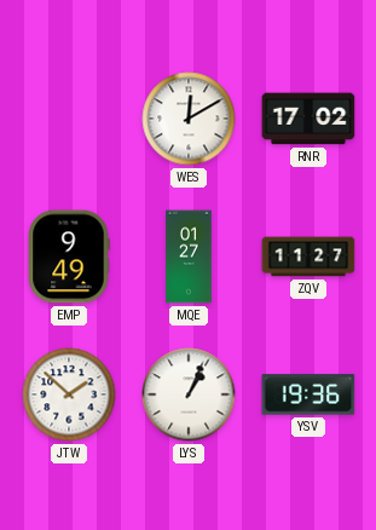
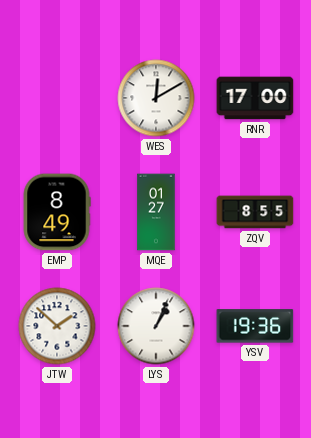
RNR: 17:02 -> 17:00 (255, 98)
EMP: 9:49 -> 8:49 (57, 212)
ZQV: 11:27 -> 8:55 (255, 212)
